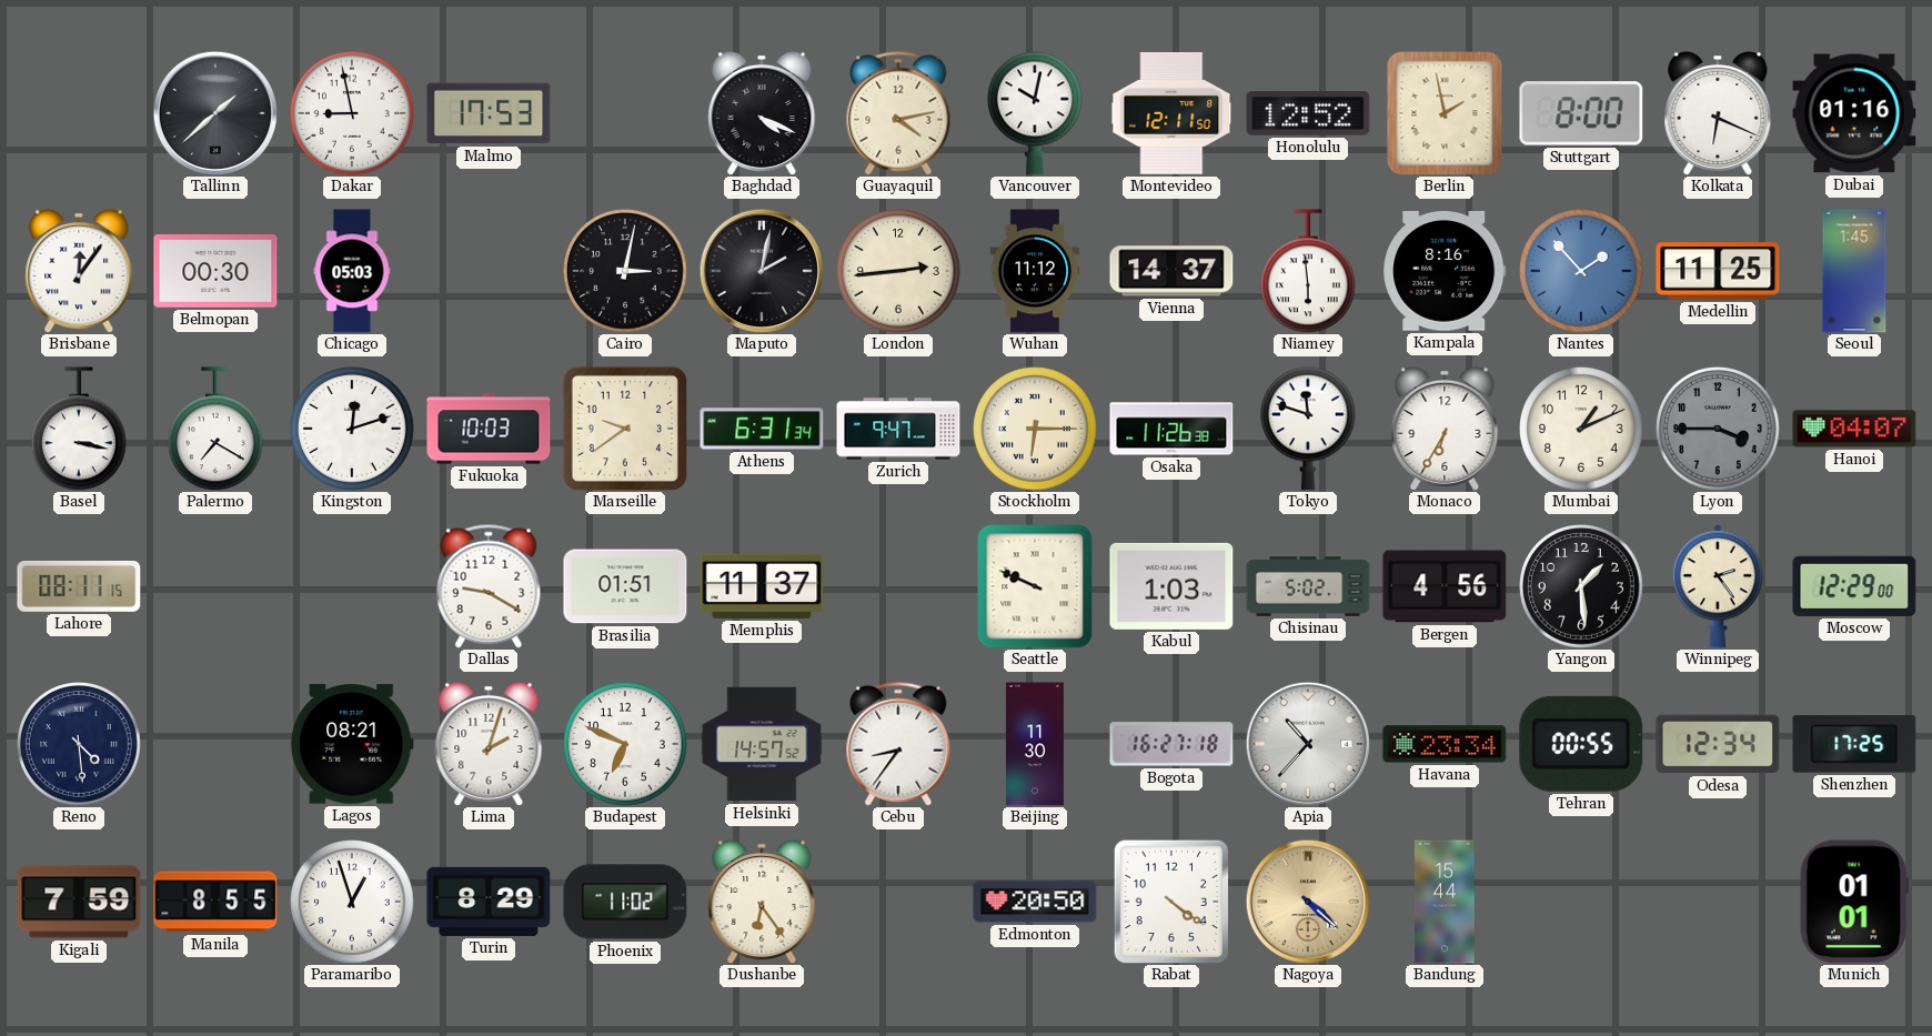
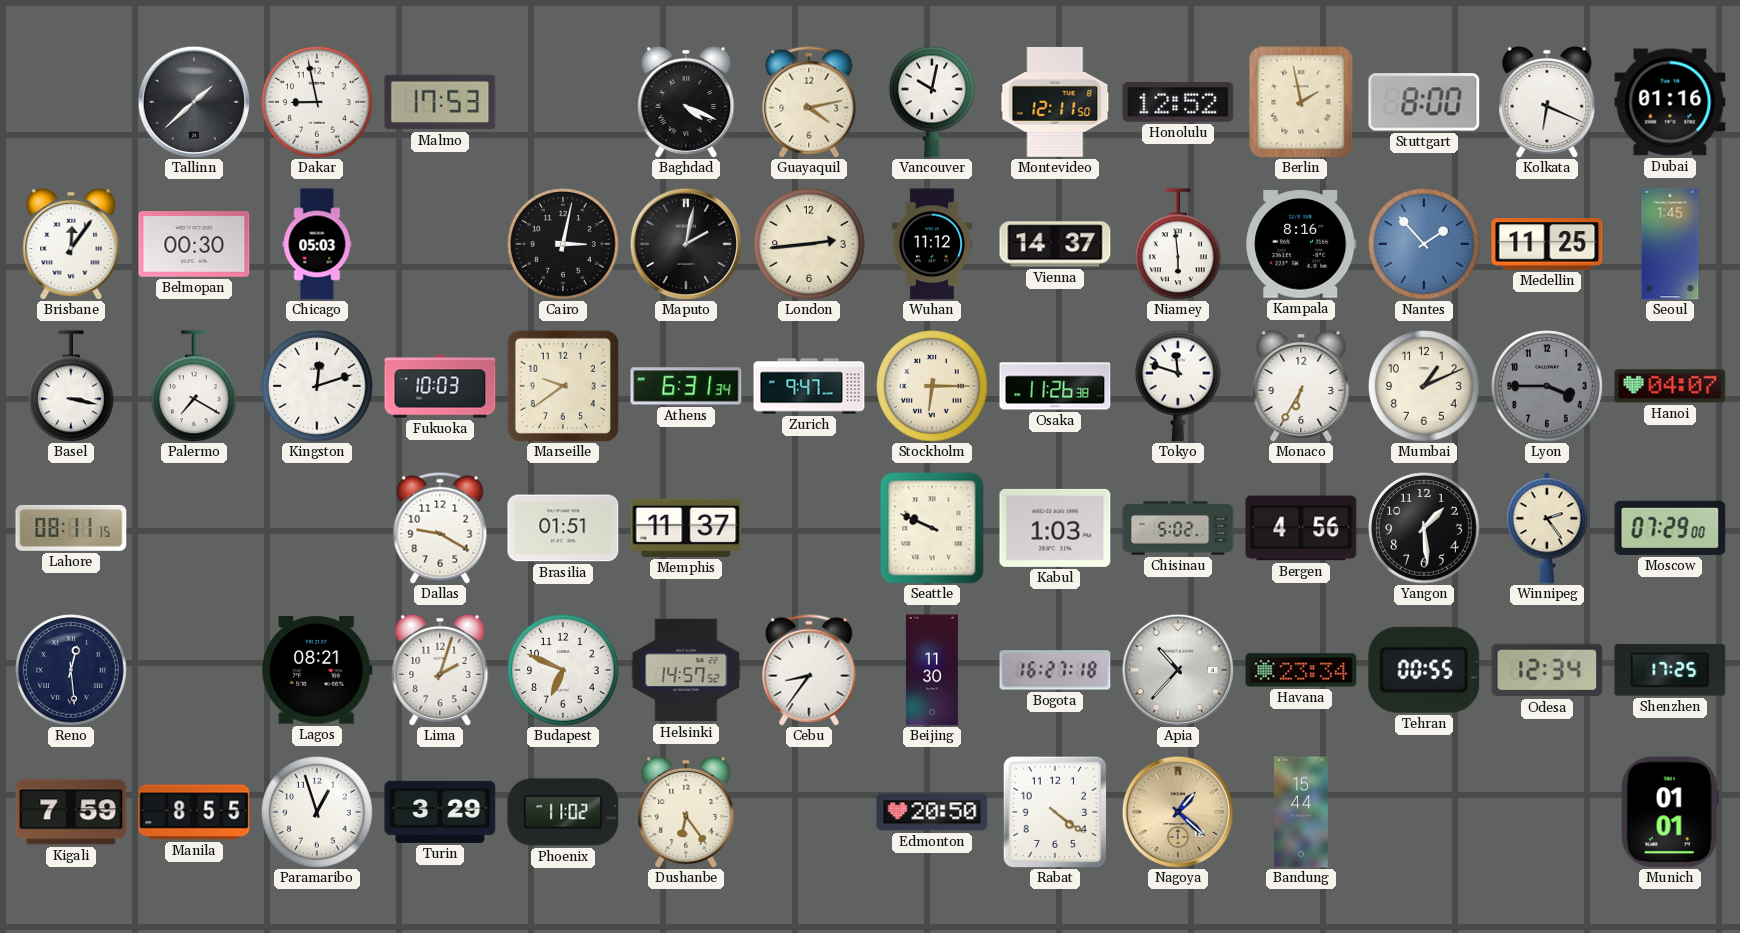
Moscow: 12:29 -> 07:29 (1670, 528)
Reno: 4:29 -> 12:29 (71, 670)
Turin: 8:29 -> 3:29 (440, 812)
Nagoya: 4:22 -> 1:22 (1178, 812)
